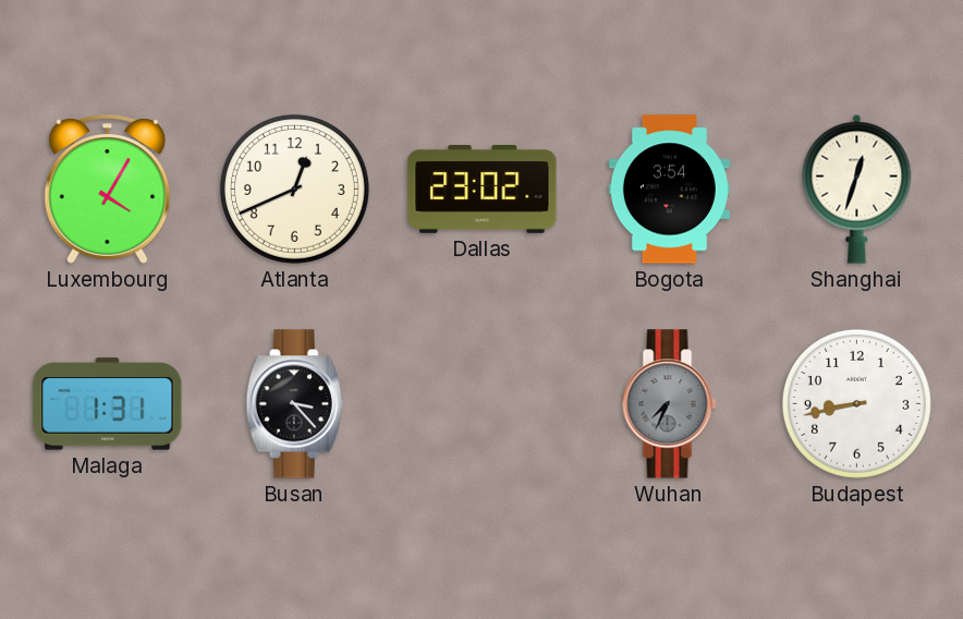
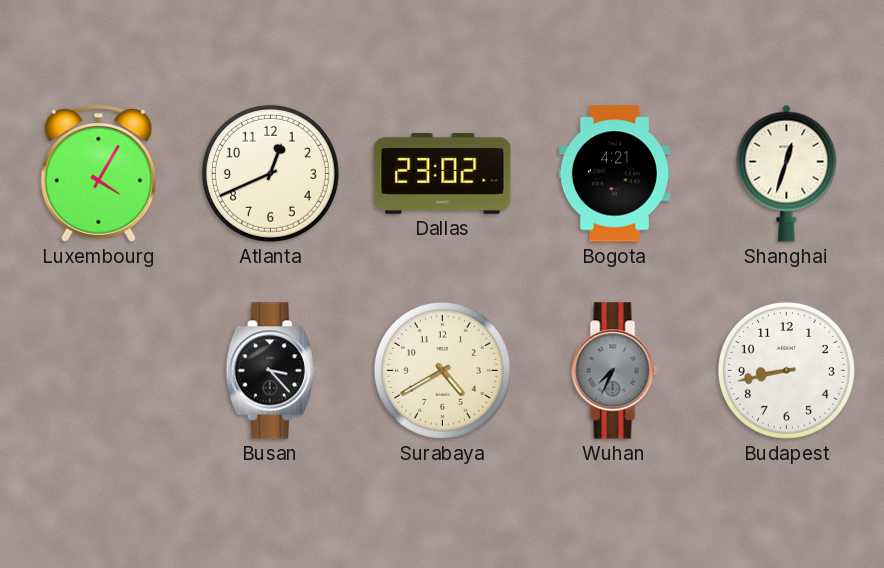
Bogota: 3:54 -> 4:21 (614, 174)
Malaga: 1:31 -> none (108, 404)
Surabaya: none -> 4:40 (442, 370)
